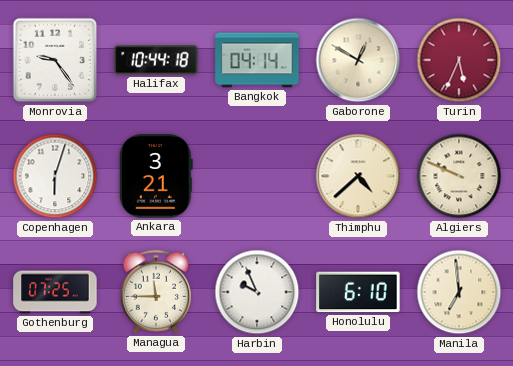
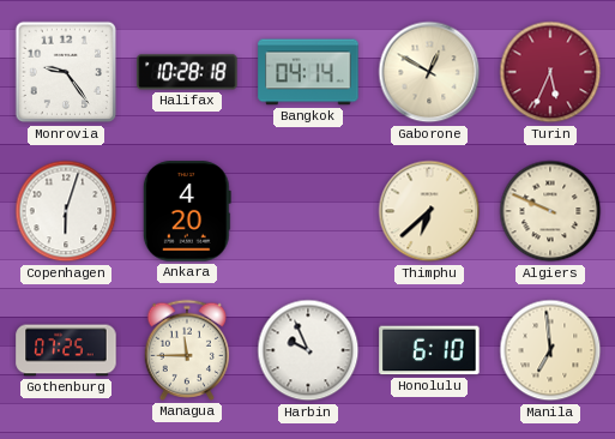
Halifax: 10:44 -> 10:28 (187, 72)
Ankara: 3:21 -> 4:20 (187, 211)
Thimphu: 4:38 -> 6:38 (429, 211)
